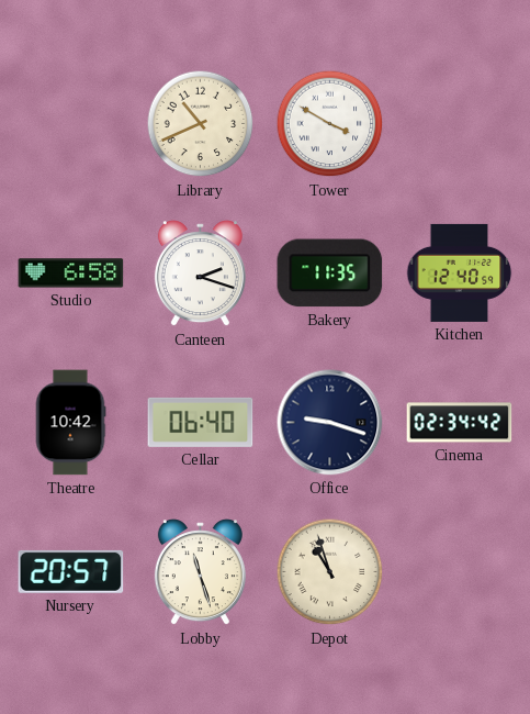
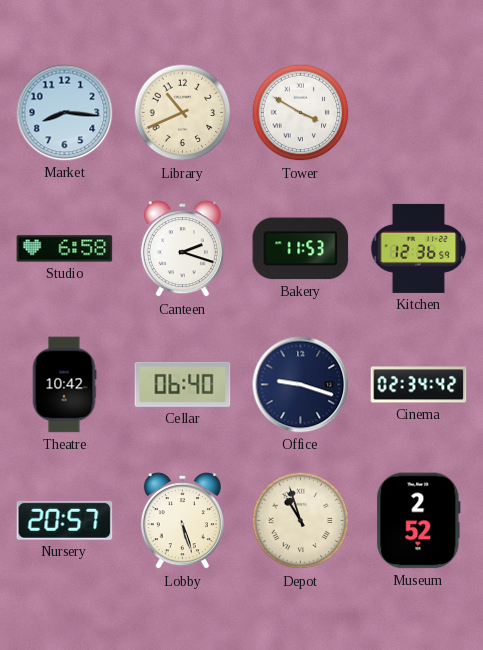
Market: none -> 8:16 (65, 113)
Bakery: 11:35 -> 11:53 (301, 249)
Kitchen: 12:40 -> 12:36 (419, 248)
Lobby: 11:27 -> 5:27 (182, 521)
Museum: none -> 2:52 (419, 521)
